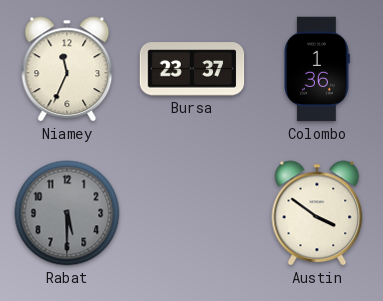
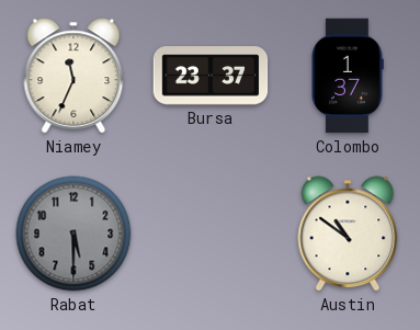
Colombo: 1:36 -> 1:37 (348, 76)
Austin: 3:51 -> 10:51 (348, 234)
